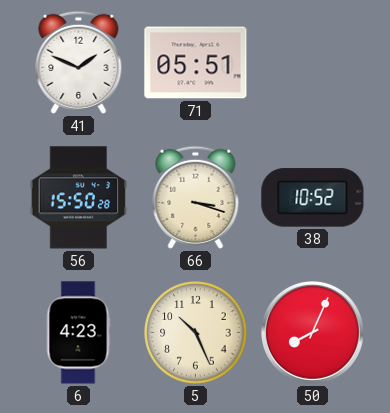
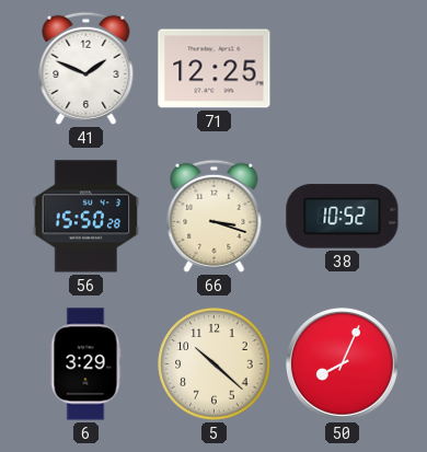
71: 05:51 -> 12:25 (215, 69)
6: 4:23 -> 3:29 (85, 364)
5: 10:26 -> 10:22 (215, 364)
